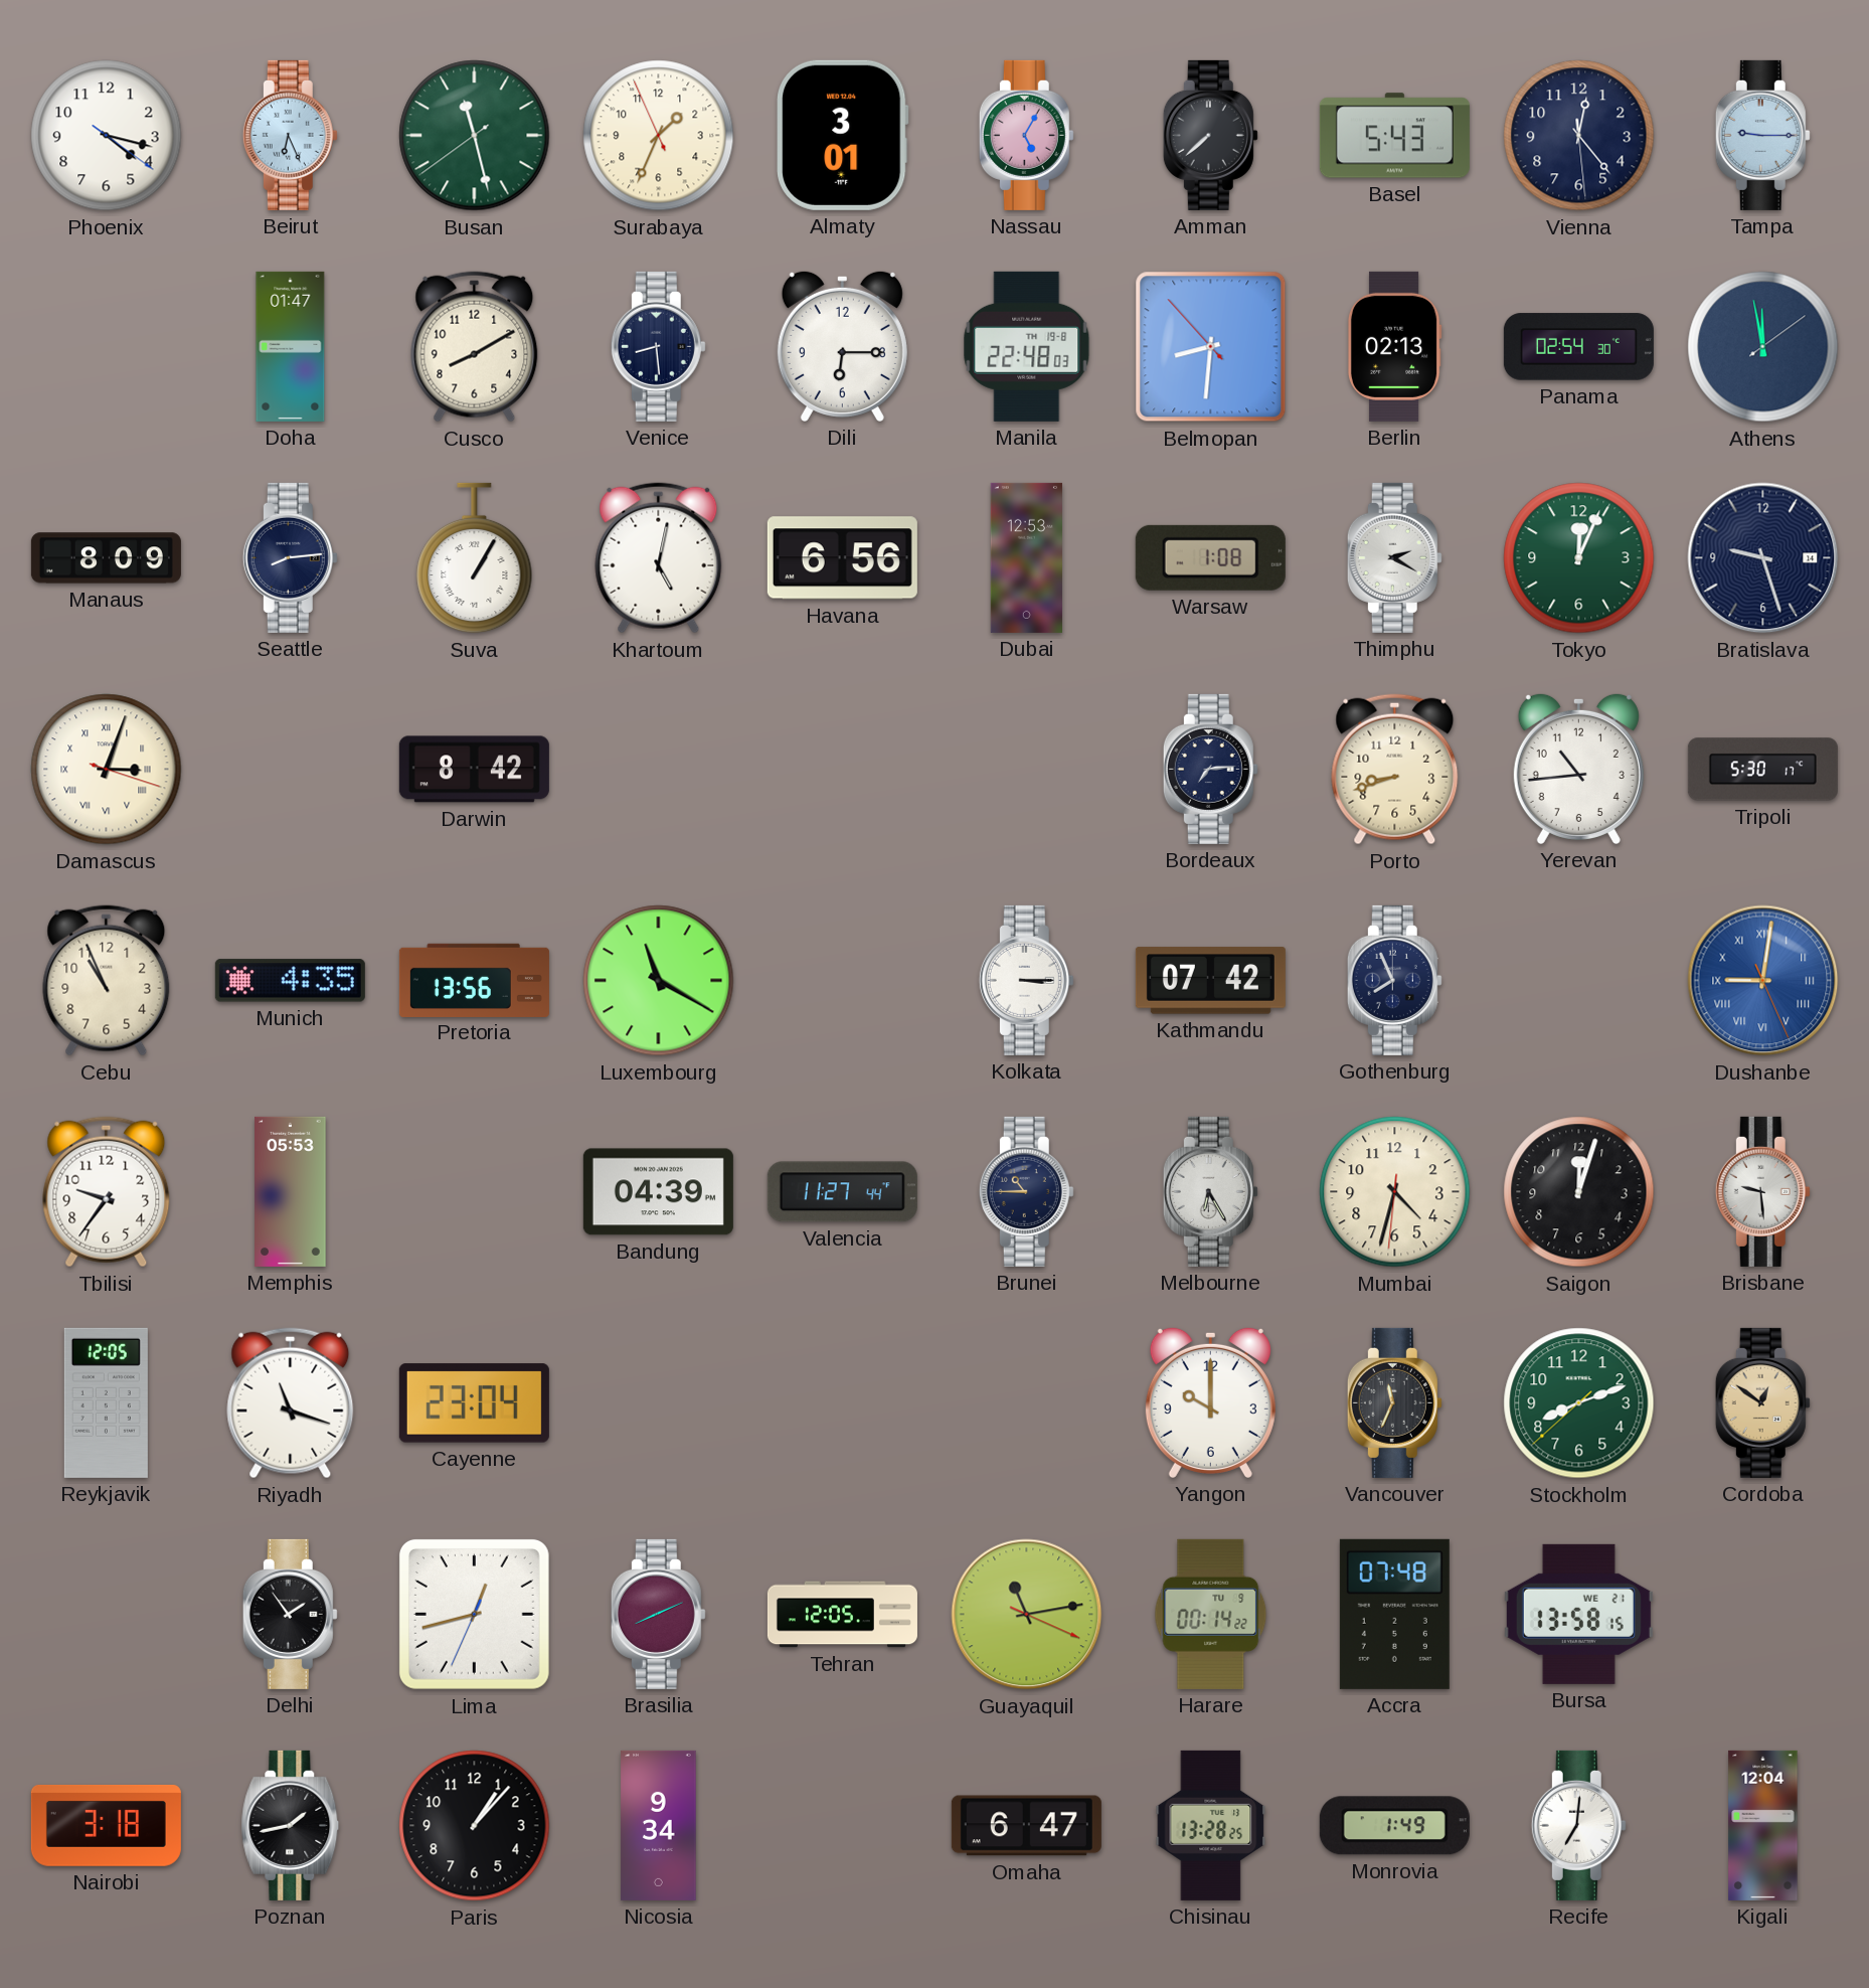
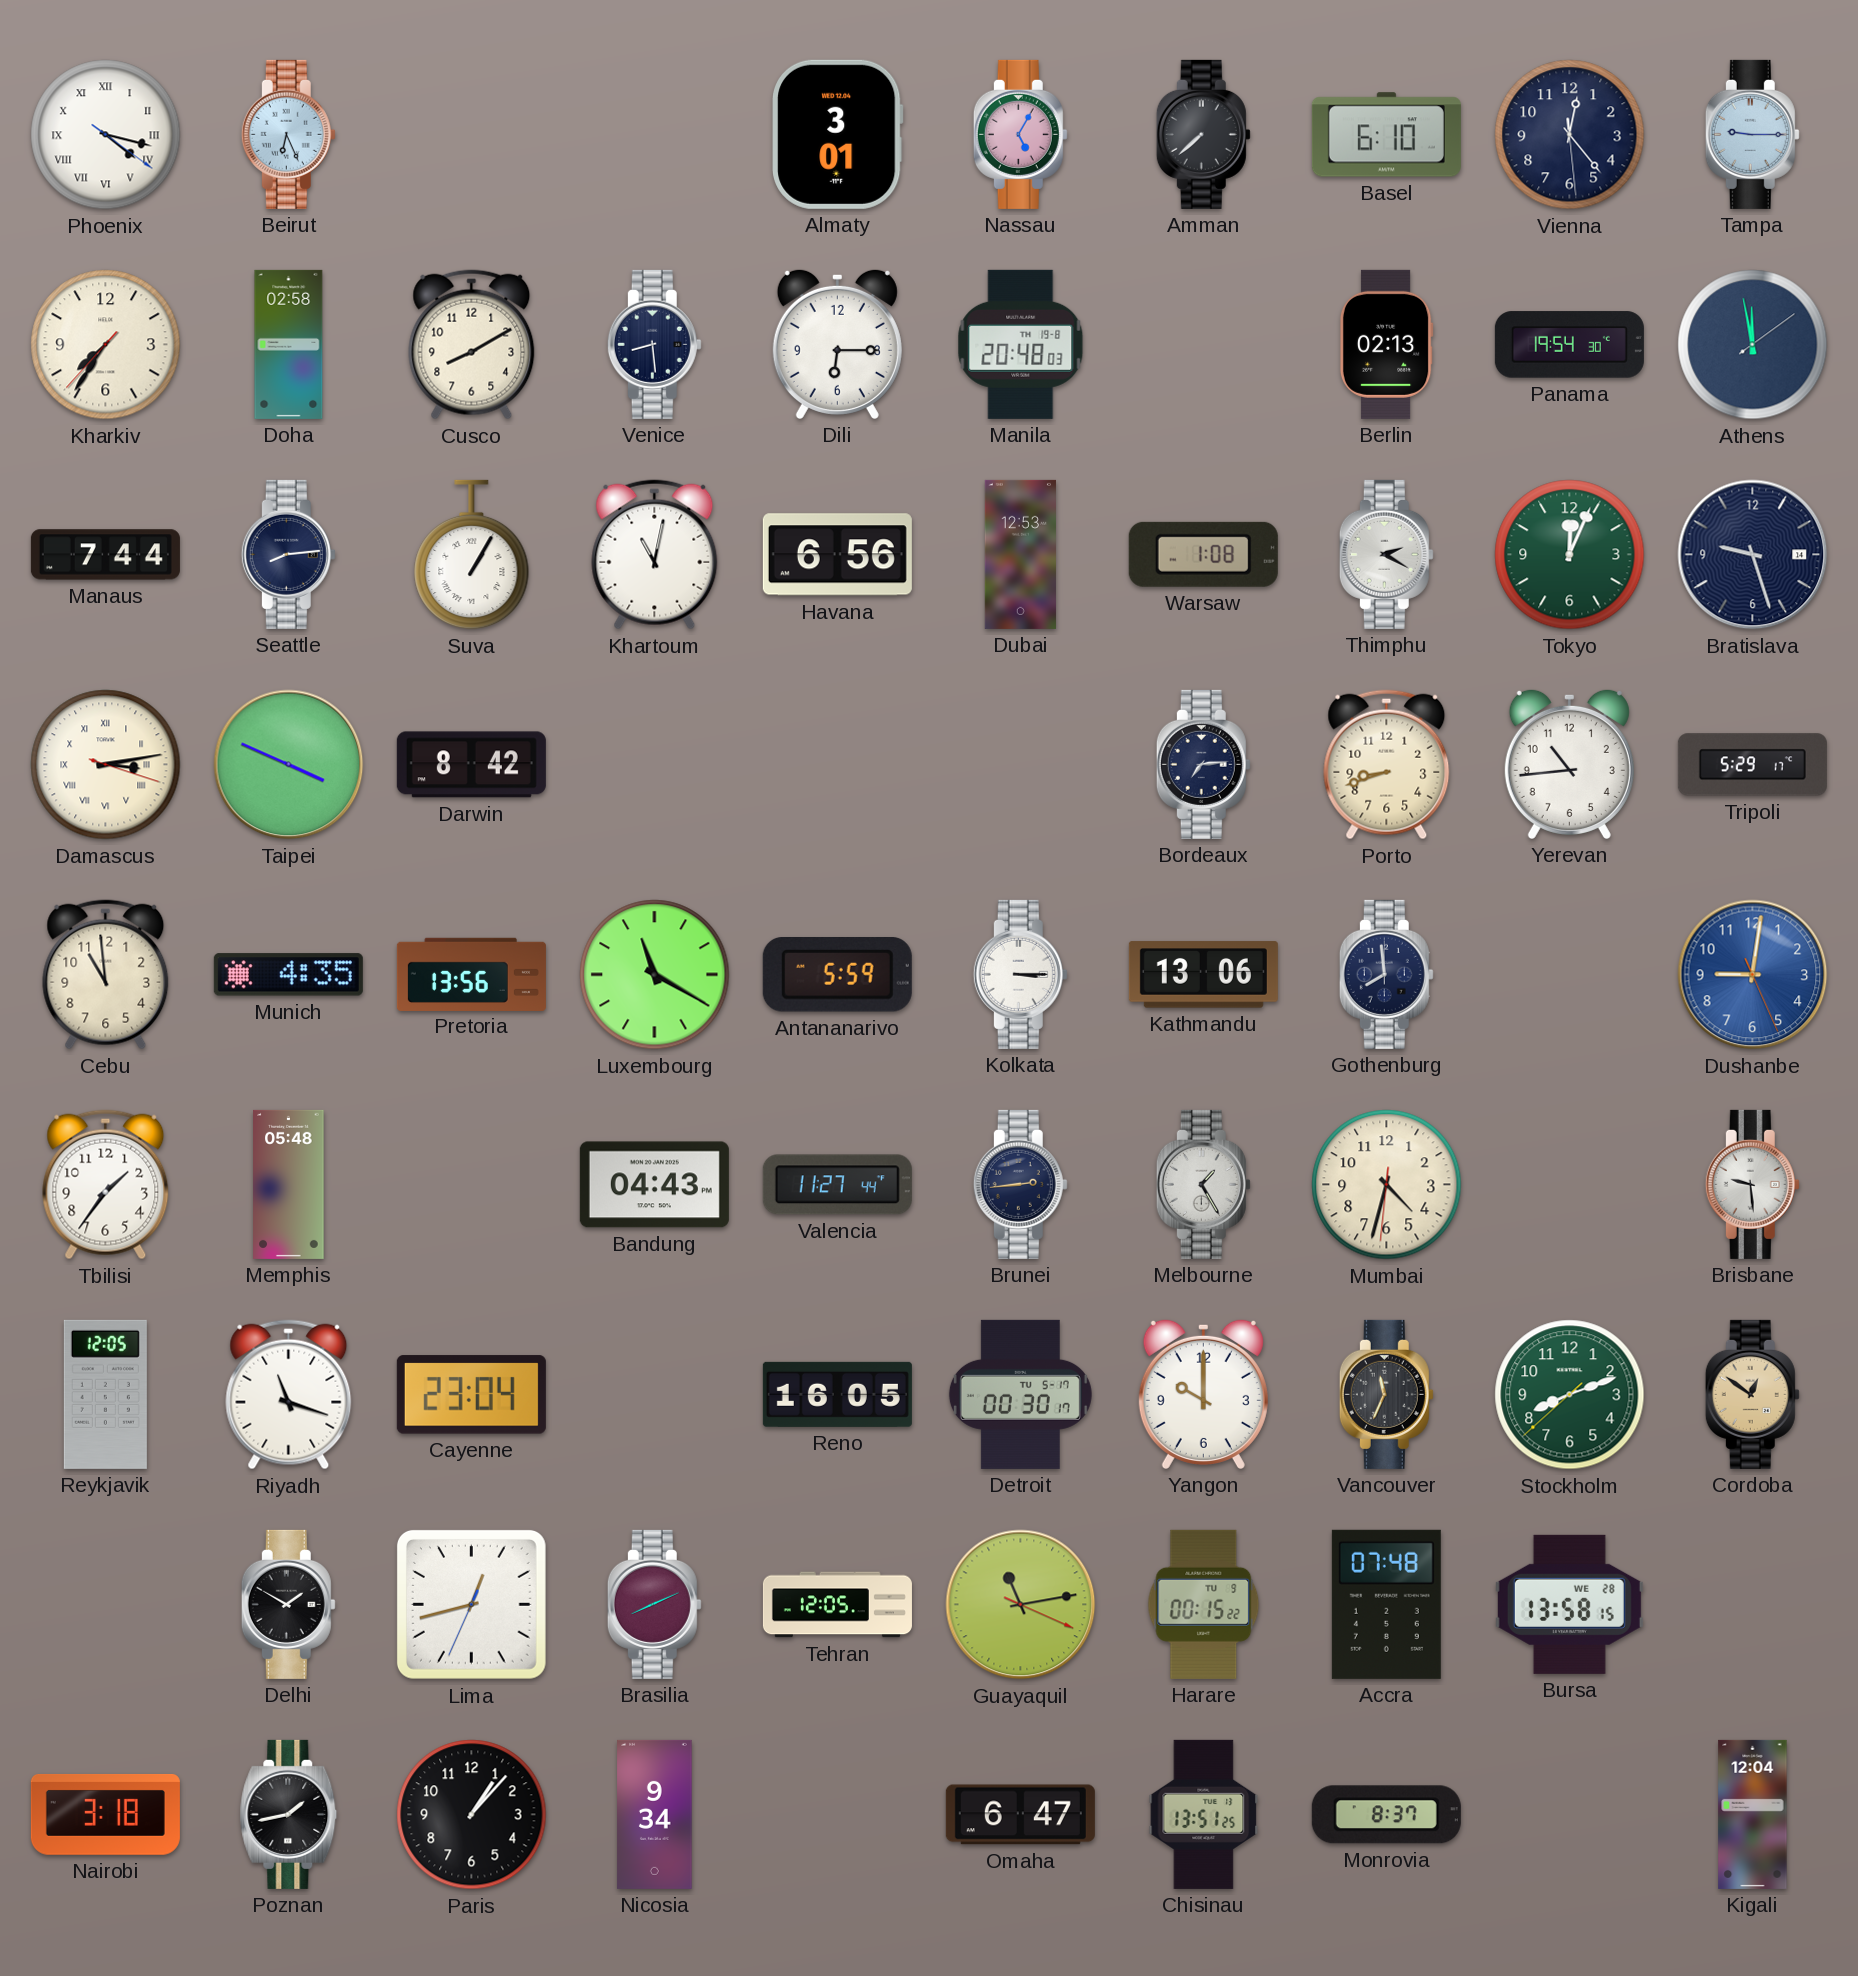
Phoenix numerals: Arabic -> Roman (106, 135)
Busan: 11:27 -> none (475, 136)
Surabaya: 1:33 -> none (659, 136)
Basel: 5:43 -> 6:10 (1386, 135)
Kharkiv: none -> 7:35 (106, 345)
Doha: 01:47 -> 02:58 (289, 344)
Manila: 22:48 -> 20:48 (1021, 344)
Belmopan: 8:30 -> none (1211, 347)
Panama: 02:54 -> 19:54 (1569, 345)
Manaus: 8:09 -> 7:44 (105, 555)
Khartoum: 5:02 -> 11:02 (655, 555)
Damascus: 3:03 -> 3:13 (106, 765)
Taipei: none -> 3:49 (289, 765)
Tripoli: 5:30 -> 5:29 (1752, 765)
Cebu: 10:56 -> 10:59 (106, 975)
Antananarivo: none -> 5:59 (837, 975)
Kathmandu: 07:42 -> 13:06 (1203, 975)
Gothenburg: 7:56 -> 7:59 (1386, 974)
Dushanbe numerals: Roman -> Arabic (1753, 975)
Tbilisi: 9:36 -> 1:36 (106, 1185)
Memphis: 05:53 -> 05:48 (289, 1184)
Bandung: 04:39 -> 04:43 (654, 1185)
Brunei: 10:45 -> 2:44 (1020, 1184)
Melbourne: 6:25 -> 1:25 (1203, 1184)
Saigon: 12:03 -> none (1579, 1192)
Reno: none -> 16:05 (837, 1394)
Detroit: none -> 00:30 (1020, 1394)
Delhi: 1:54 -> 1:50 (288, 1604)
Harare: 00:14 -> 00:15 (1204, 1604)
Bursa date: WE 21 -> WE 28 (1569, 1604)
Chisinau: 13:28 -> 13:51 (1204, 1814)
Monrovia: 1:49 -> 8:37 (1386, 1815)
Recife: 7:01 -> none (1578, 1825)
